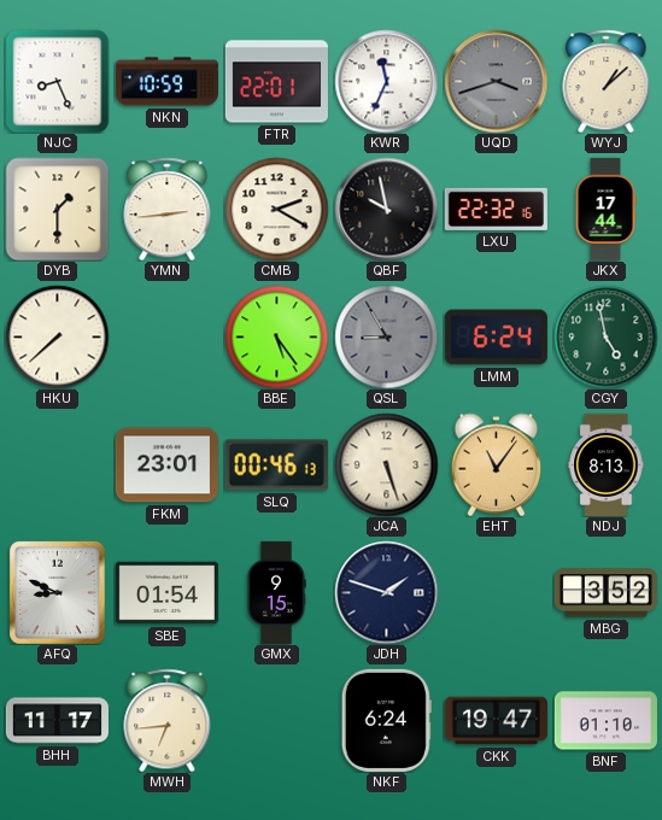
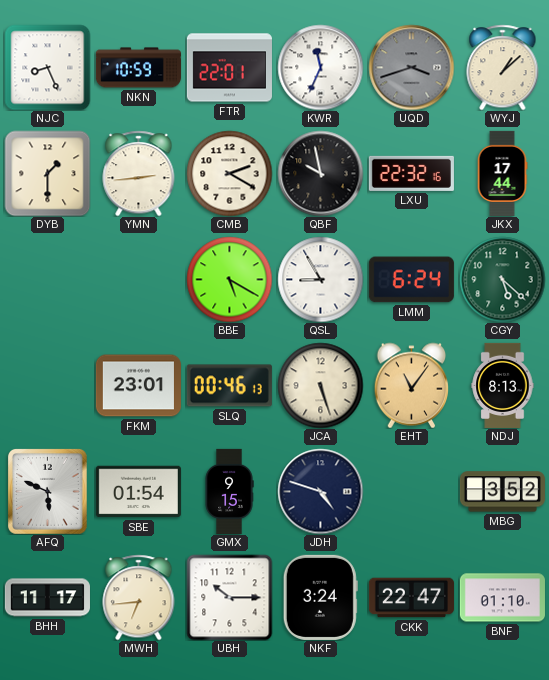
HKU: 7:38 -> none (57, 336)
BBE: 5:24 -> 5:20 (229, 279)
QSL dial: grey -> white (320, 279)
CGY: 4:58 -> 5:22 (502, 279)
AFQ: 8:49 -> 5:49 (47, 491)
JDH: 1:48 -> 4:48 (320, 491)
UBH: none -> 10:15 (229, 597)
NKF: 6:24 -> 3:24 (320, 597)
CKK: 19:47 -> 22:47 (411, 598)
